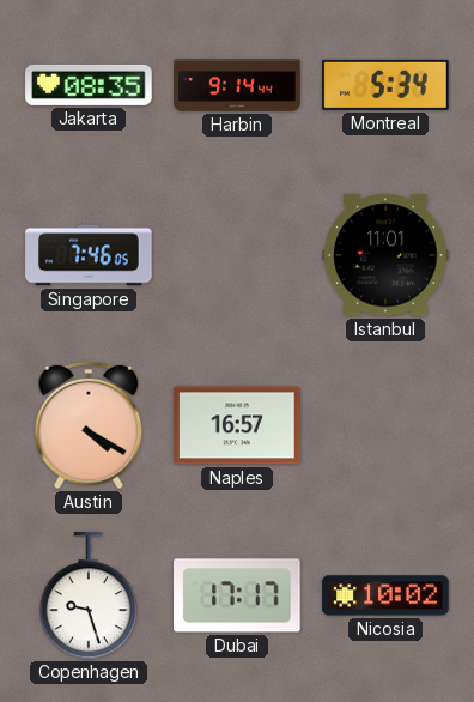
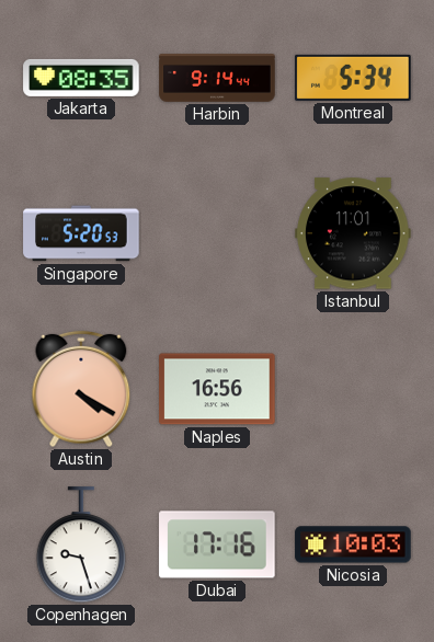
Singapore: 7:46 -> 5:20 (81, 233)
Naples: 16:57 -> 16:56 (217, 389)
Dubai: 17:17 -> 17:16 (217, 544)
Nicosia: 10:02 -> 10:03 (353, 544)
